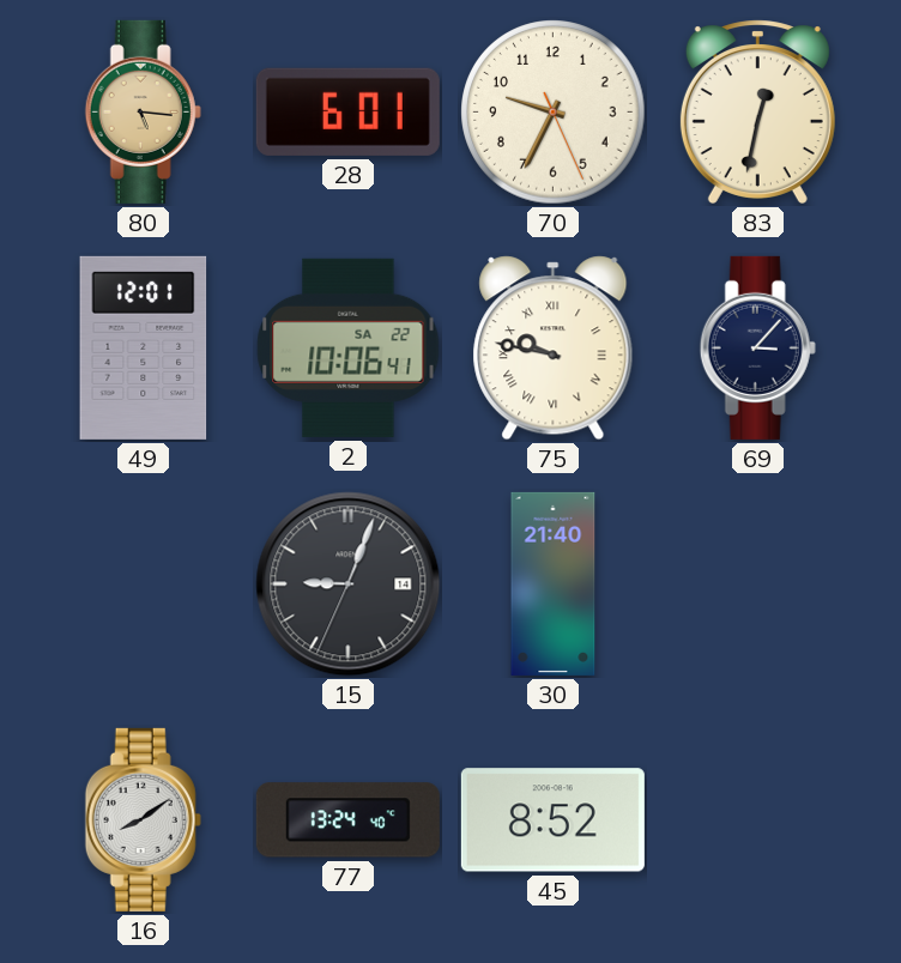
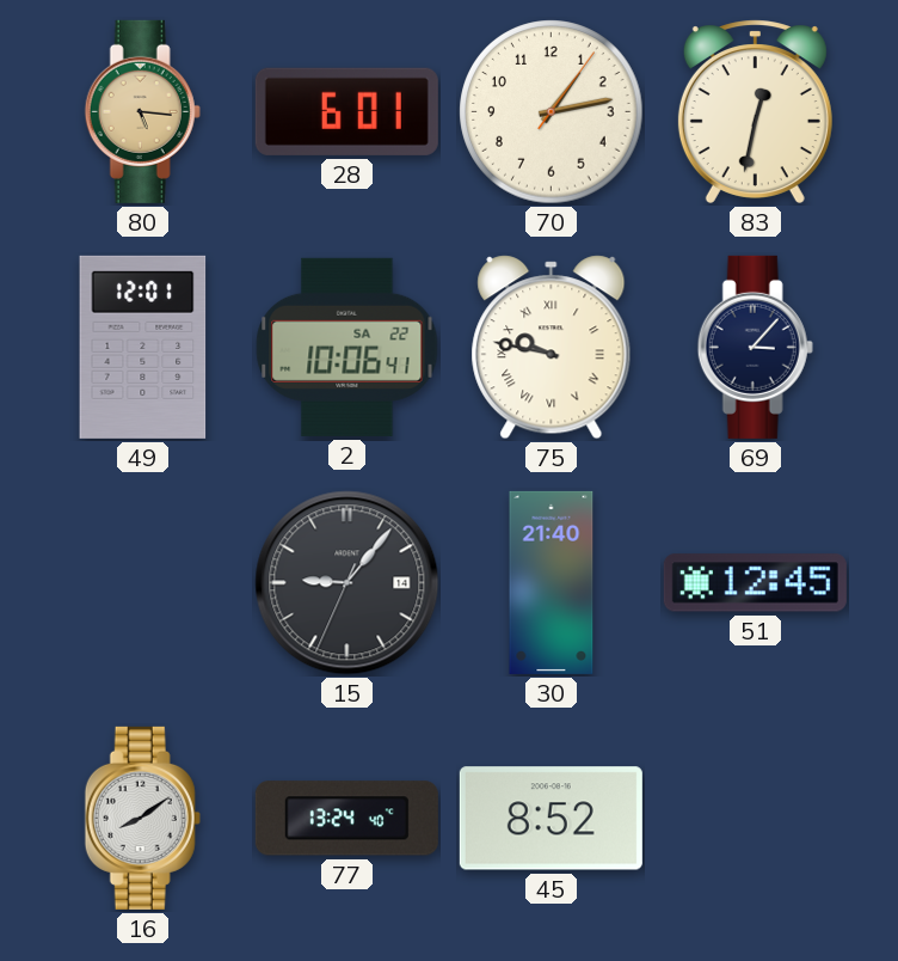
70: 9:34 -> 1:13 (552, 112)
15: 9:03 -> 9:06 (347, 583)
51: none -> 12:45 (755, 583)
